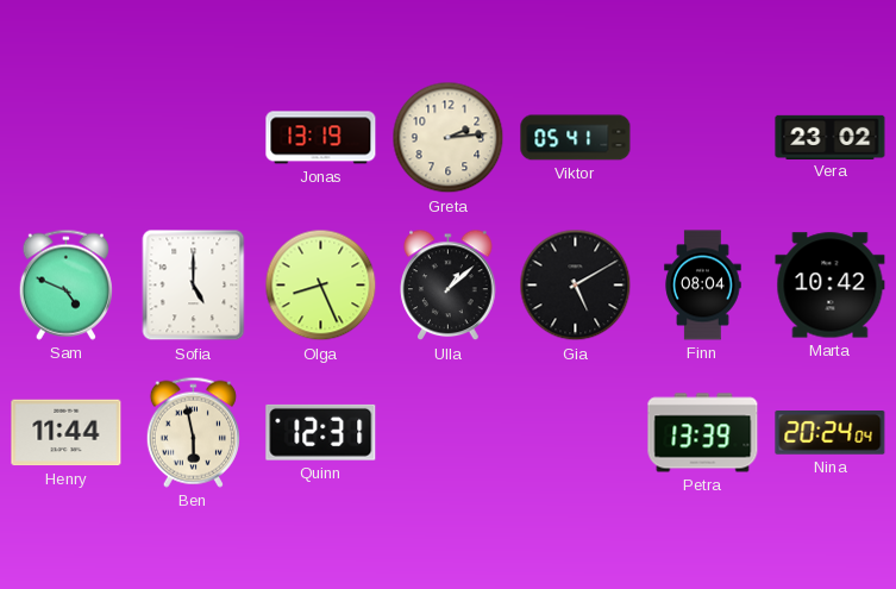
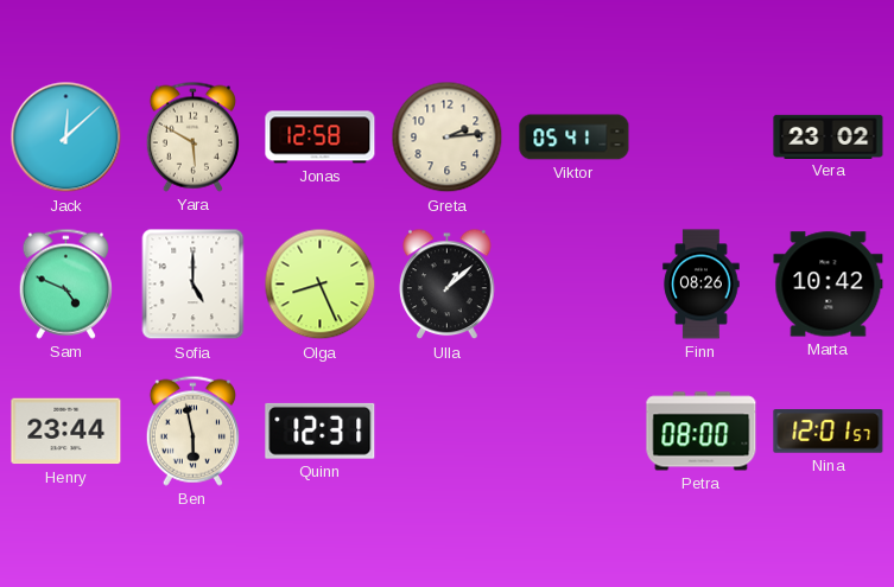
Jack: none -> 12:08 (66, 138)
Yara: none -> 5:50 (192, 136)
Jonas: 13:19 -> 12:58 (321, 138)
Gia: 5:10 -> none (576, 286)
Finn: 08:04 -> 08:26 (702, 285)
Henry: 11:44 -> 23:44 (66, 432)
Petra: 13:39 -> 08:00 (702, 432)
Nina: 20:24 -> 12:01 (829, 432)
